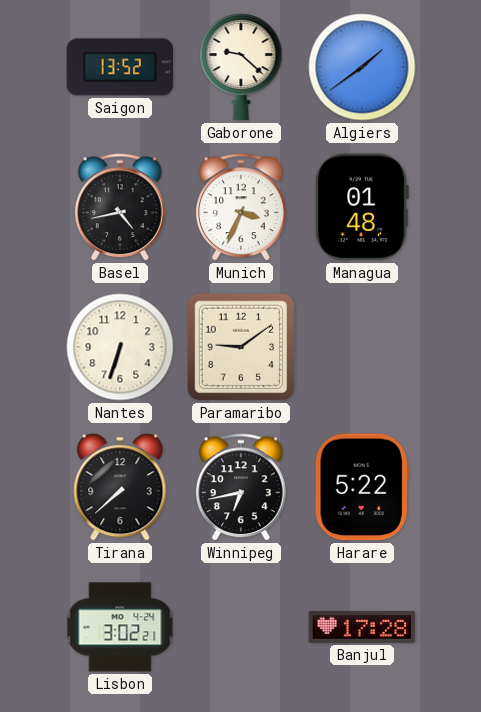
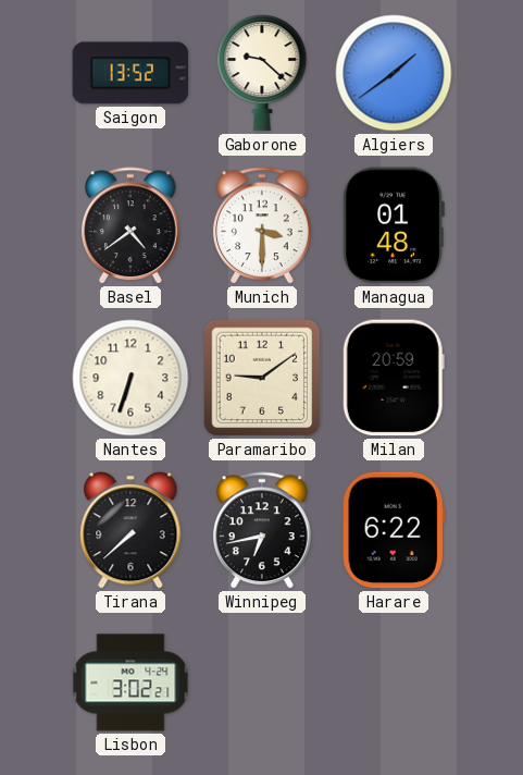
Basel: 4:43 -> 4:39 (132, 226)
Munich: 3:34 -> 3:30 (263, 226)
Milan: none -> 20:59 (394, 378)
Harare: 5:22 -> 6:22 (394, 530)
Banjul: 17:28 -> none (362, 627)
